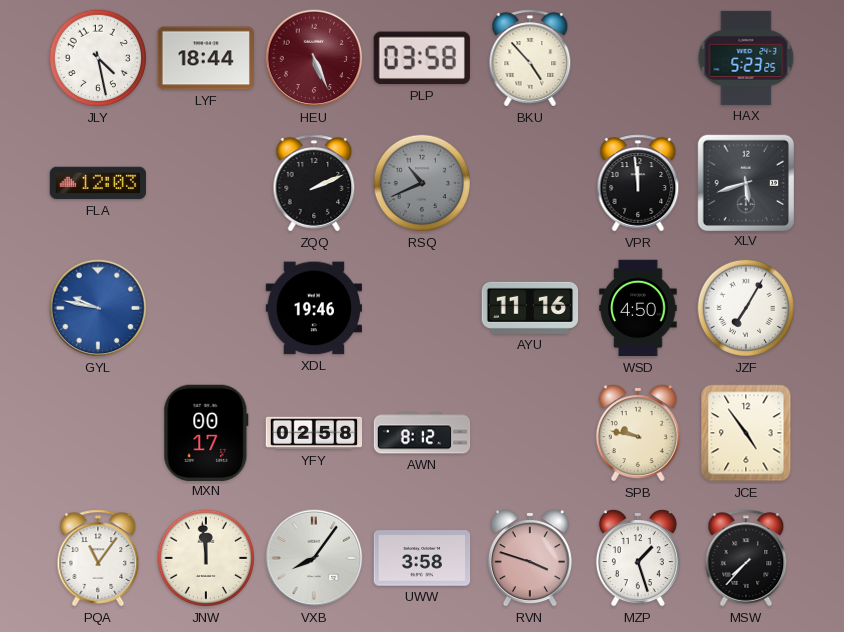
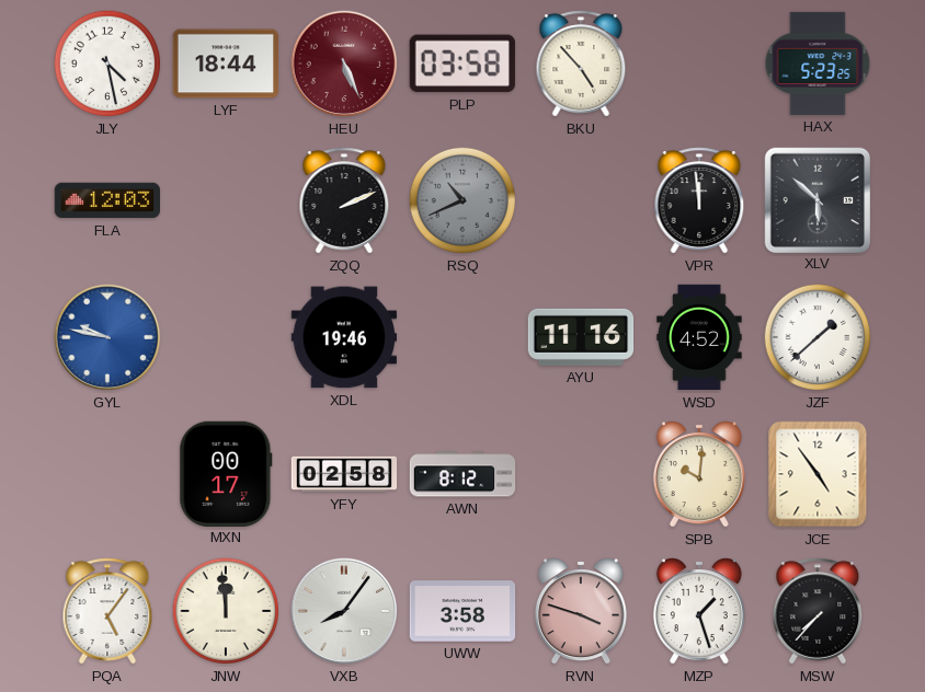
XLV: 5:42 -> 5:52 (816, 199)
WSD: 4:50 -> 4:52 (699, 337)
JZF: 7:05 -> 1:38 (818, 337)
SPB: 9:47 -> 10:01 (699, 474)
PQA: 11:06 -> 5:06 (107, 611)
